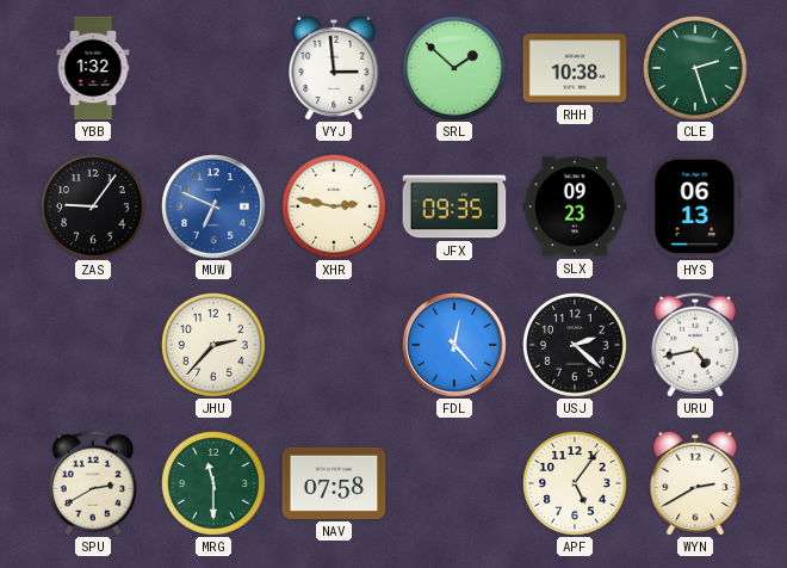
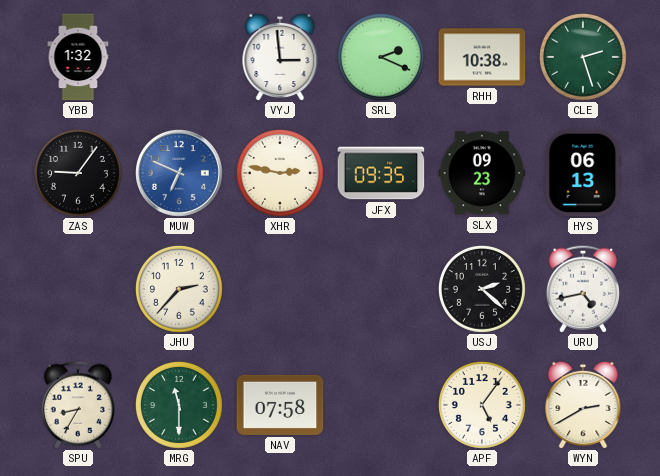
SRL: 1:52 -> 2:19 (381, 57)
FDL: 12:23 -> none (456, 346)
SPU: 2:40 -> 8:35 (78, 405)
